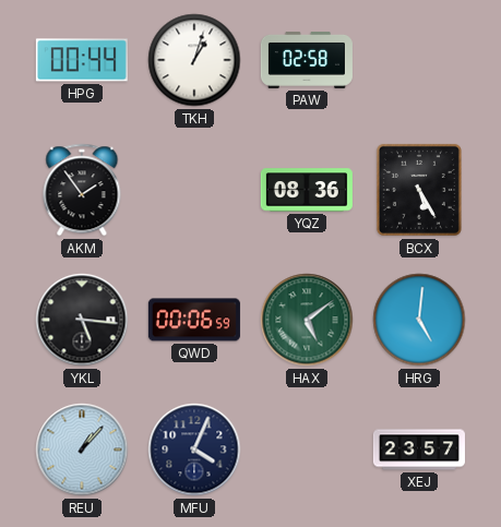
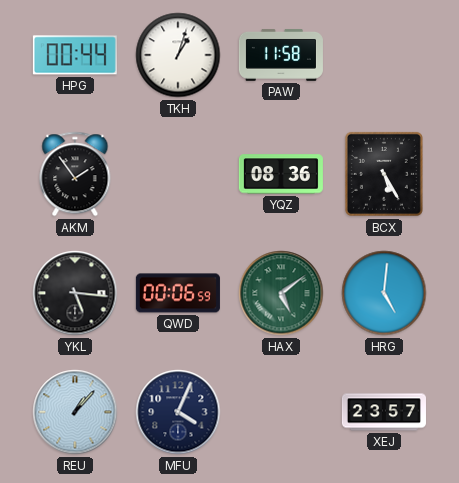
PAW: 02:58 -> 11:58 (281, 56)
